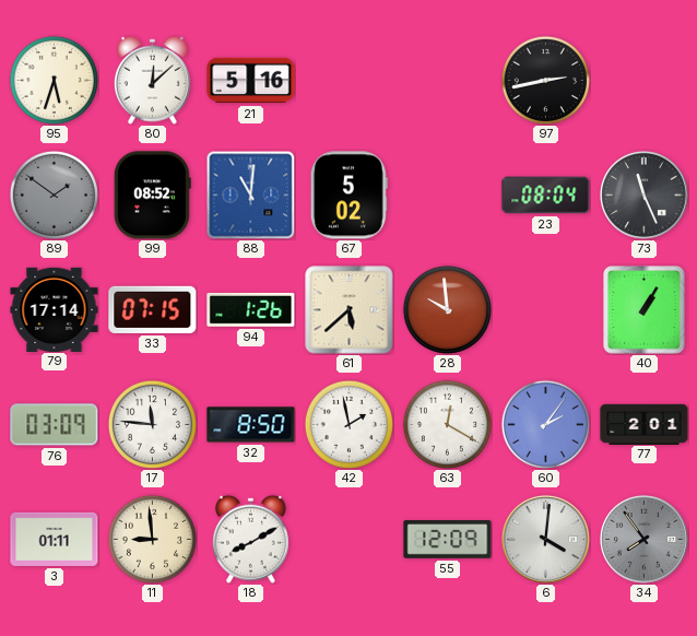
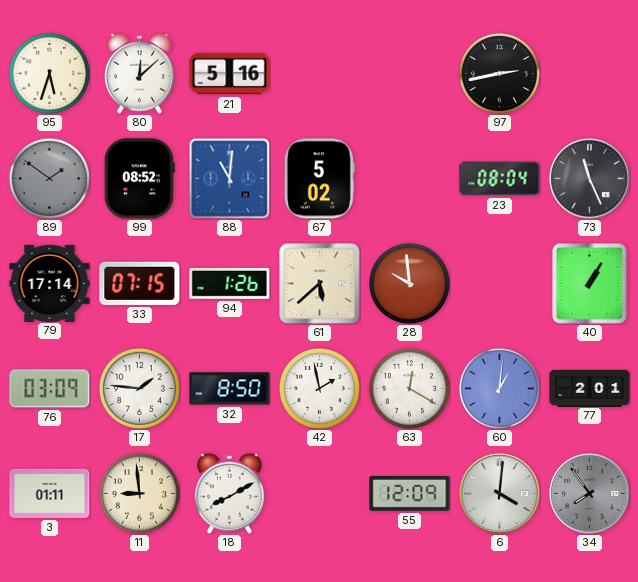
17: 11:46 -> 1:46 (139, 388)
60: 2:06 -> 1:01 (499, 388)
